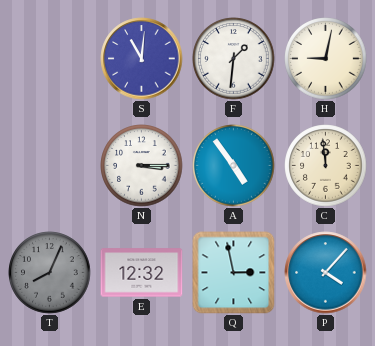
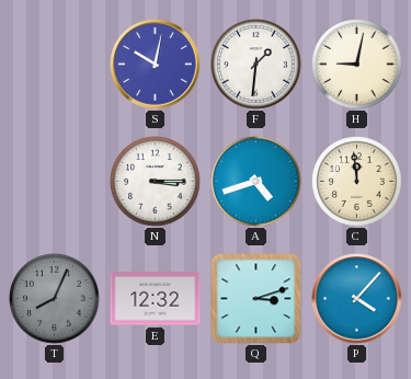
S: 11:01 -> 10:02 (156, 65)
A: 4:54 -> 4:42 (256, 182)
Q: 2:58 -> 3:12 (256, 299)
